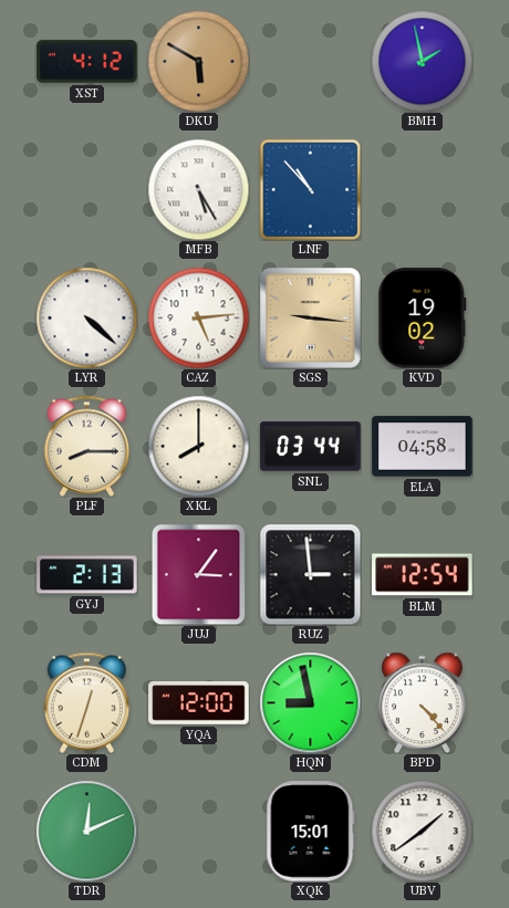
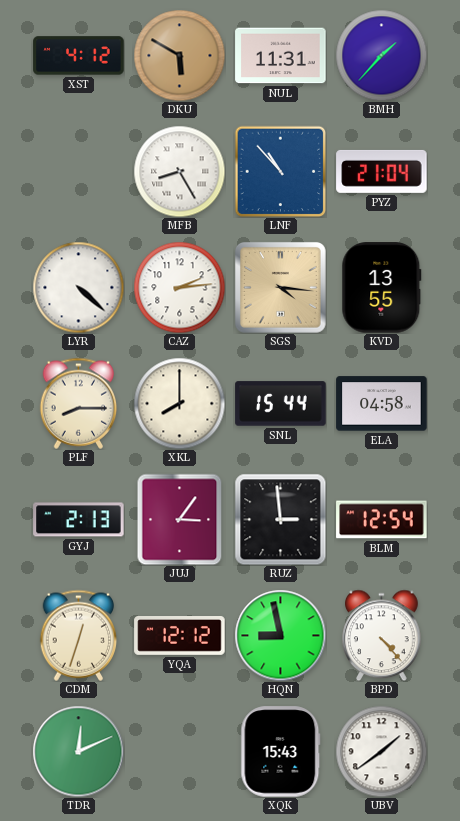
NUL: none -> 11:31 (281, 56)
BMH: 1:58 -> 1:37 (381, 55)
MFB: 5:25 -> 8:25 (179, 171)
PYZ: none -> 21:04 (382, 171)
CAZ: 5:14 -> 2:14 (179, 287)
SGS: 9:16 -> 4:16 (280, 287)
KVD: 19:02 -> 13:55 (382, 288)
SNL: 03:44 -> 15:44 (281, 404)
YQA: 12:00 -> 12:12 (180, 636)
XQK: 15:01 -> 15:43 (281, 752)
